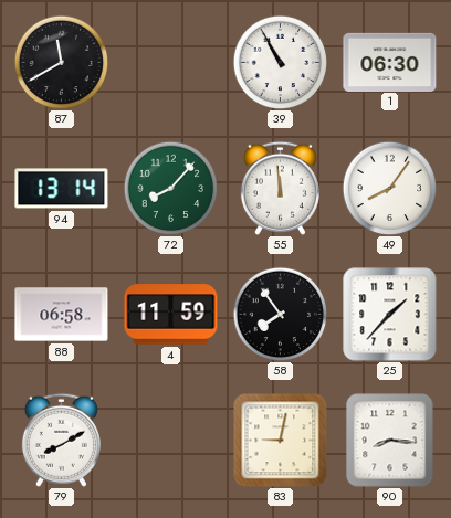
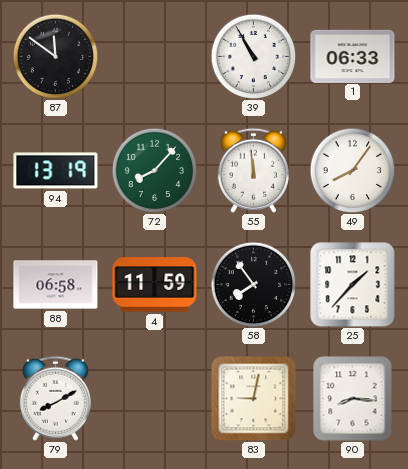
87: 11:40 -> 11:51 (55, 56)
1: 06:30 -> 06:33 (353, 56)
94: 13:14 -> 13:19 (56, 171)
